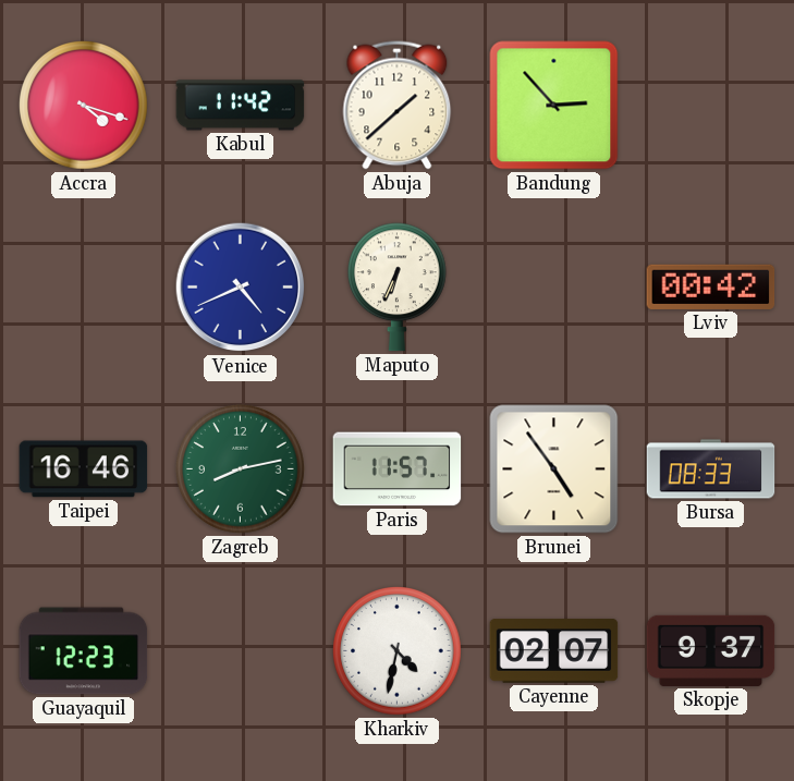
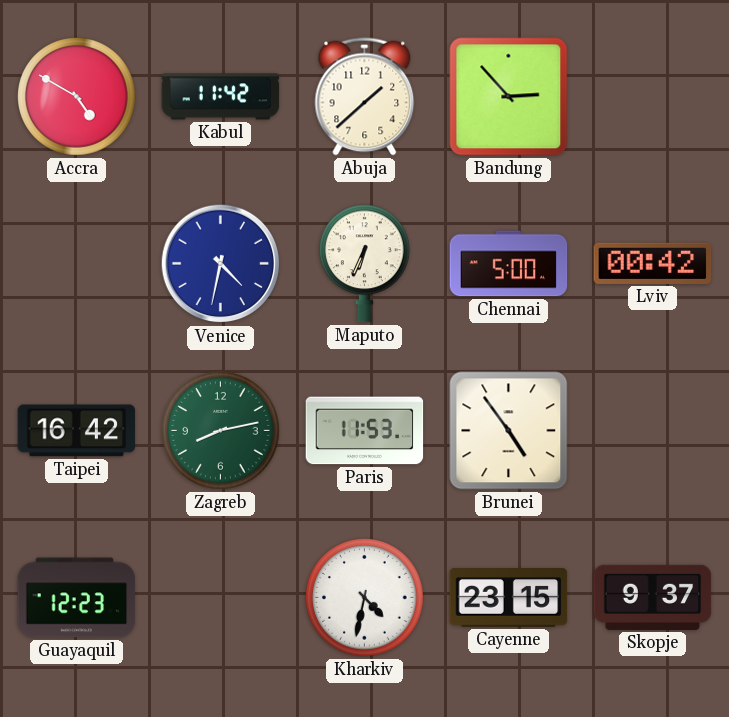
Accra: 4:18 -> 4:50 (77, 97)
Venice: 4:41 -> 4:32 (221, 264)
Chennai: none -> 5:00 (509, 264)
Taipei: 16:46 -> 16:42 (77, 431)
Paris: 11:57 -> 11:53 (365, 431)
Bursa: 08:33 -> none (711, 469)
Cayenne: 02:07 -> 23:15 (509, 598)
